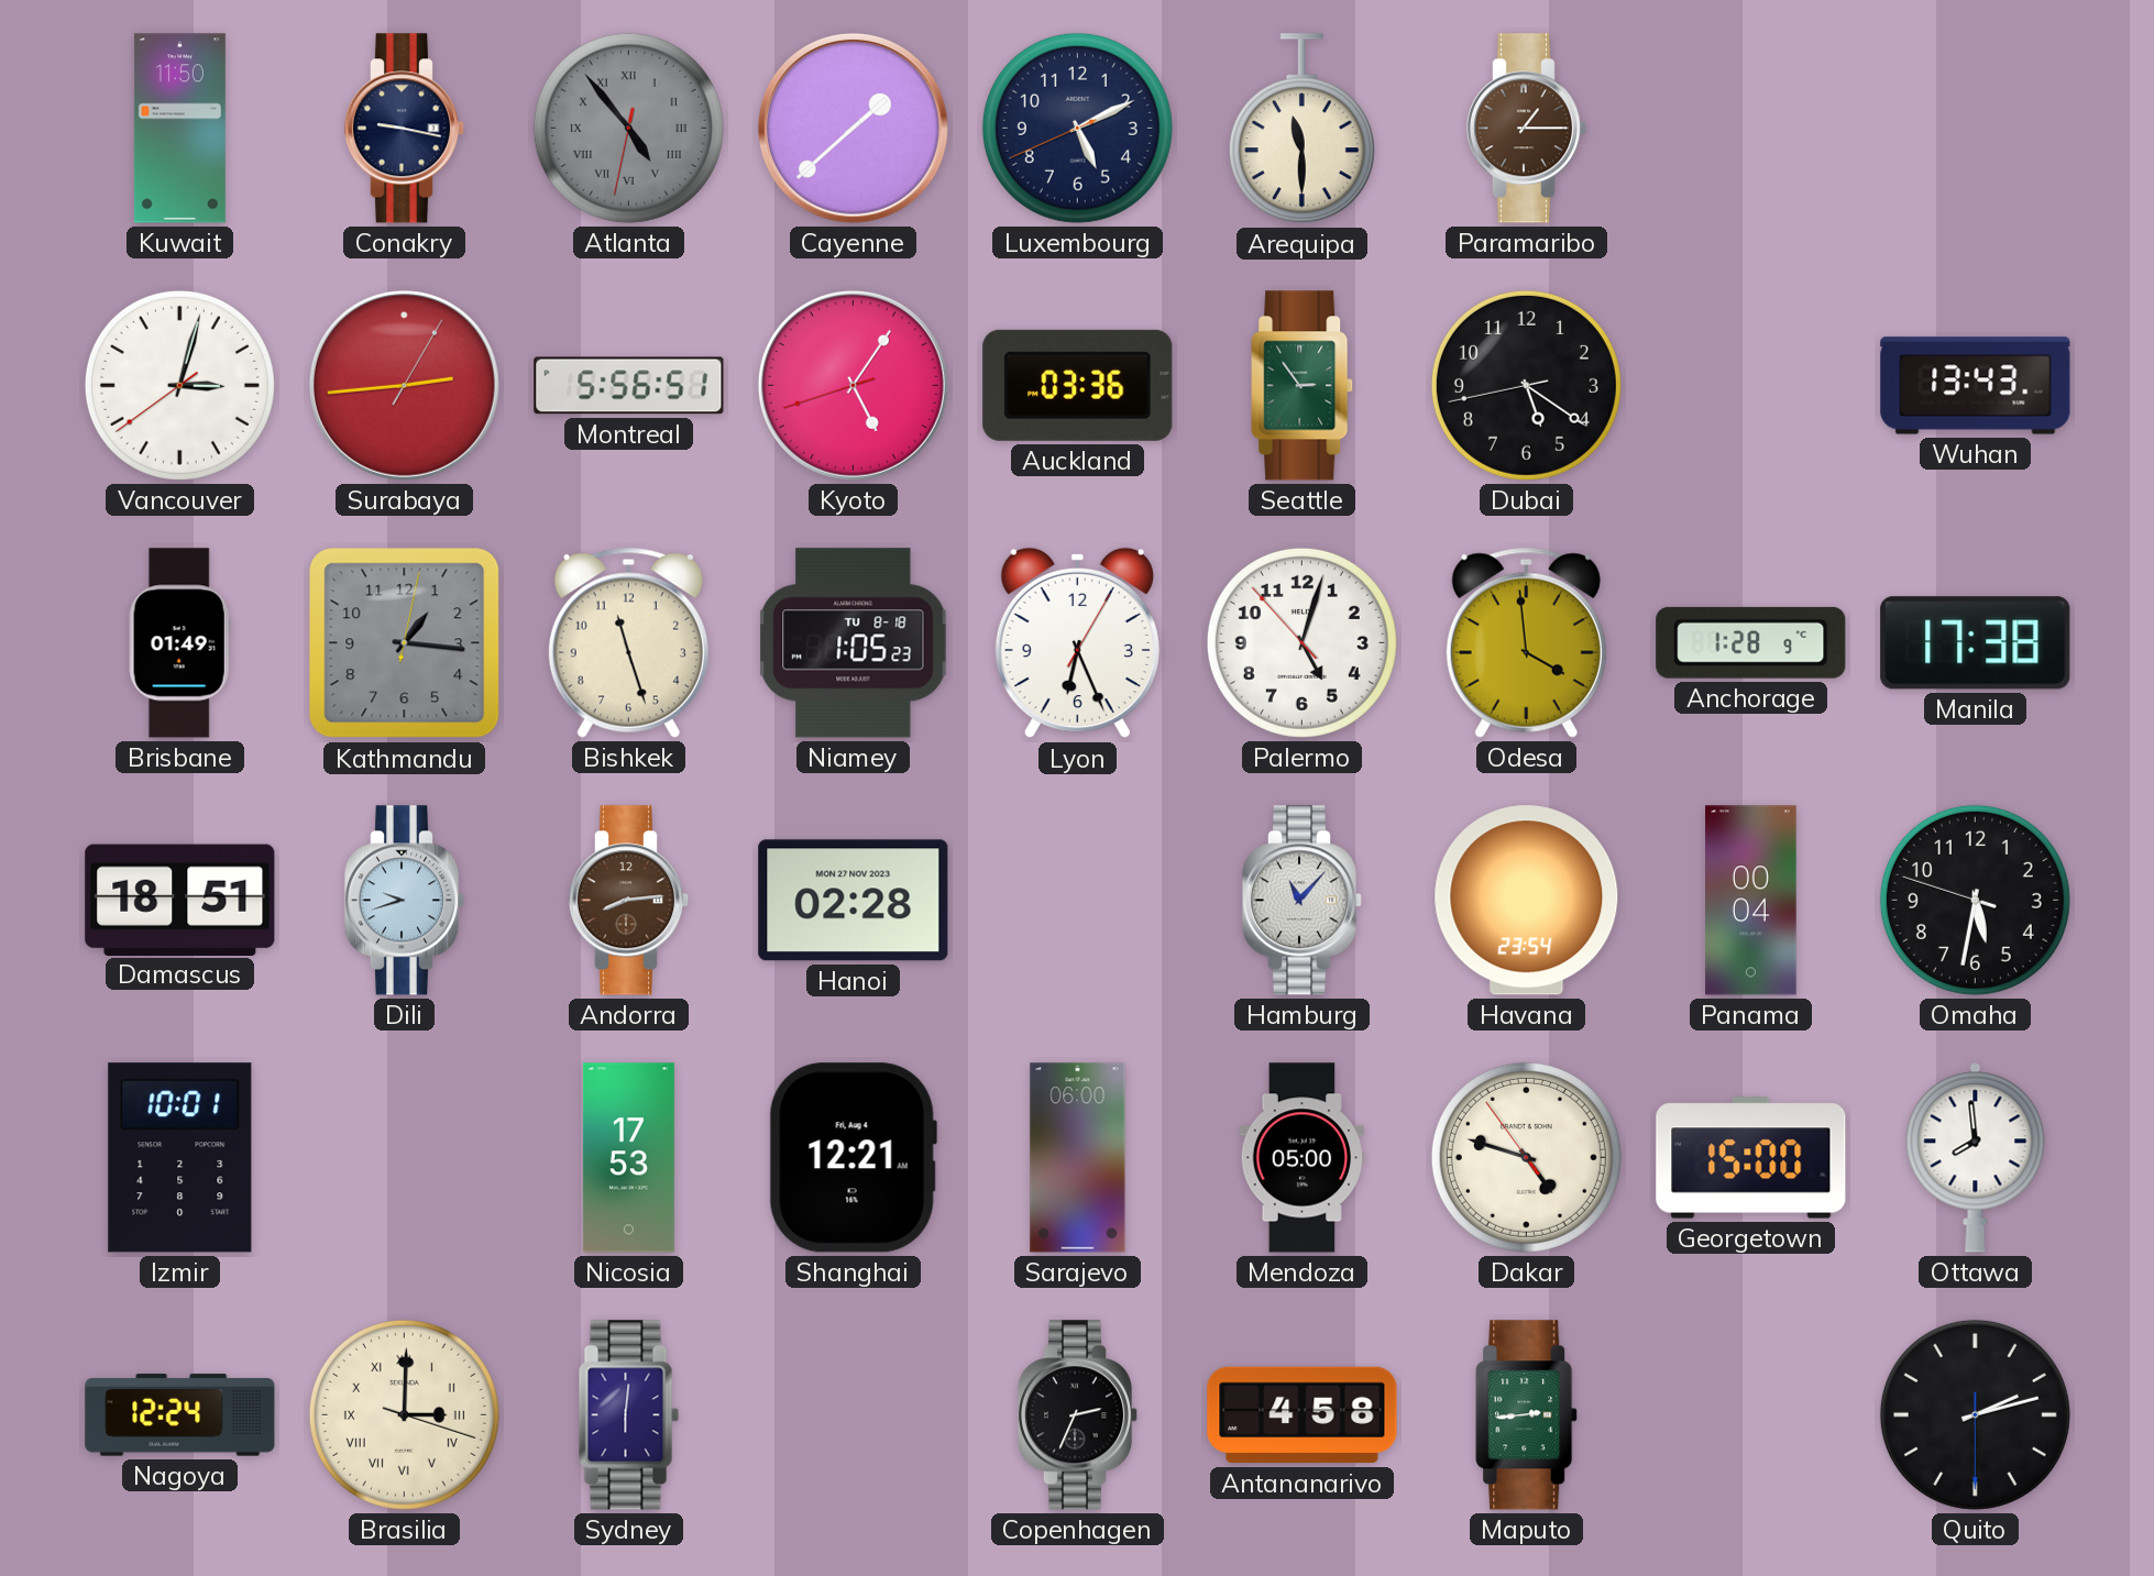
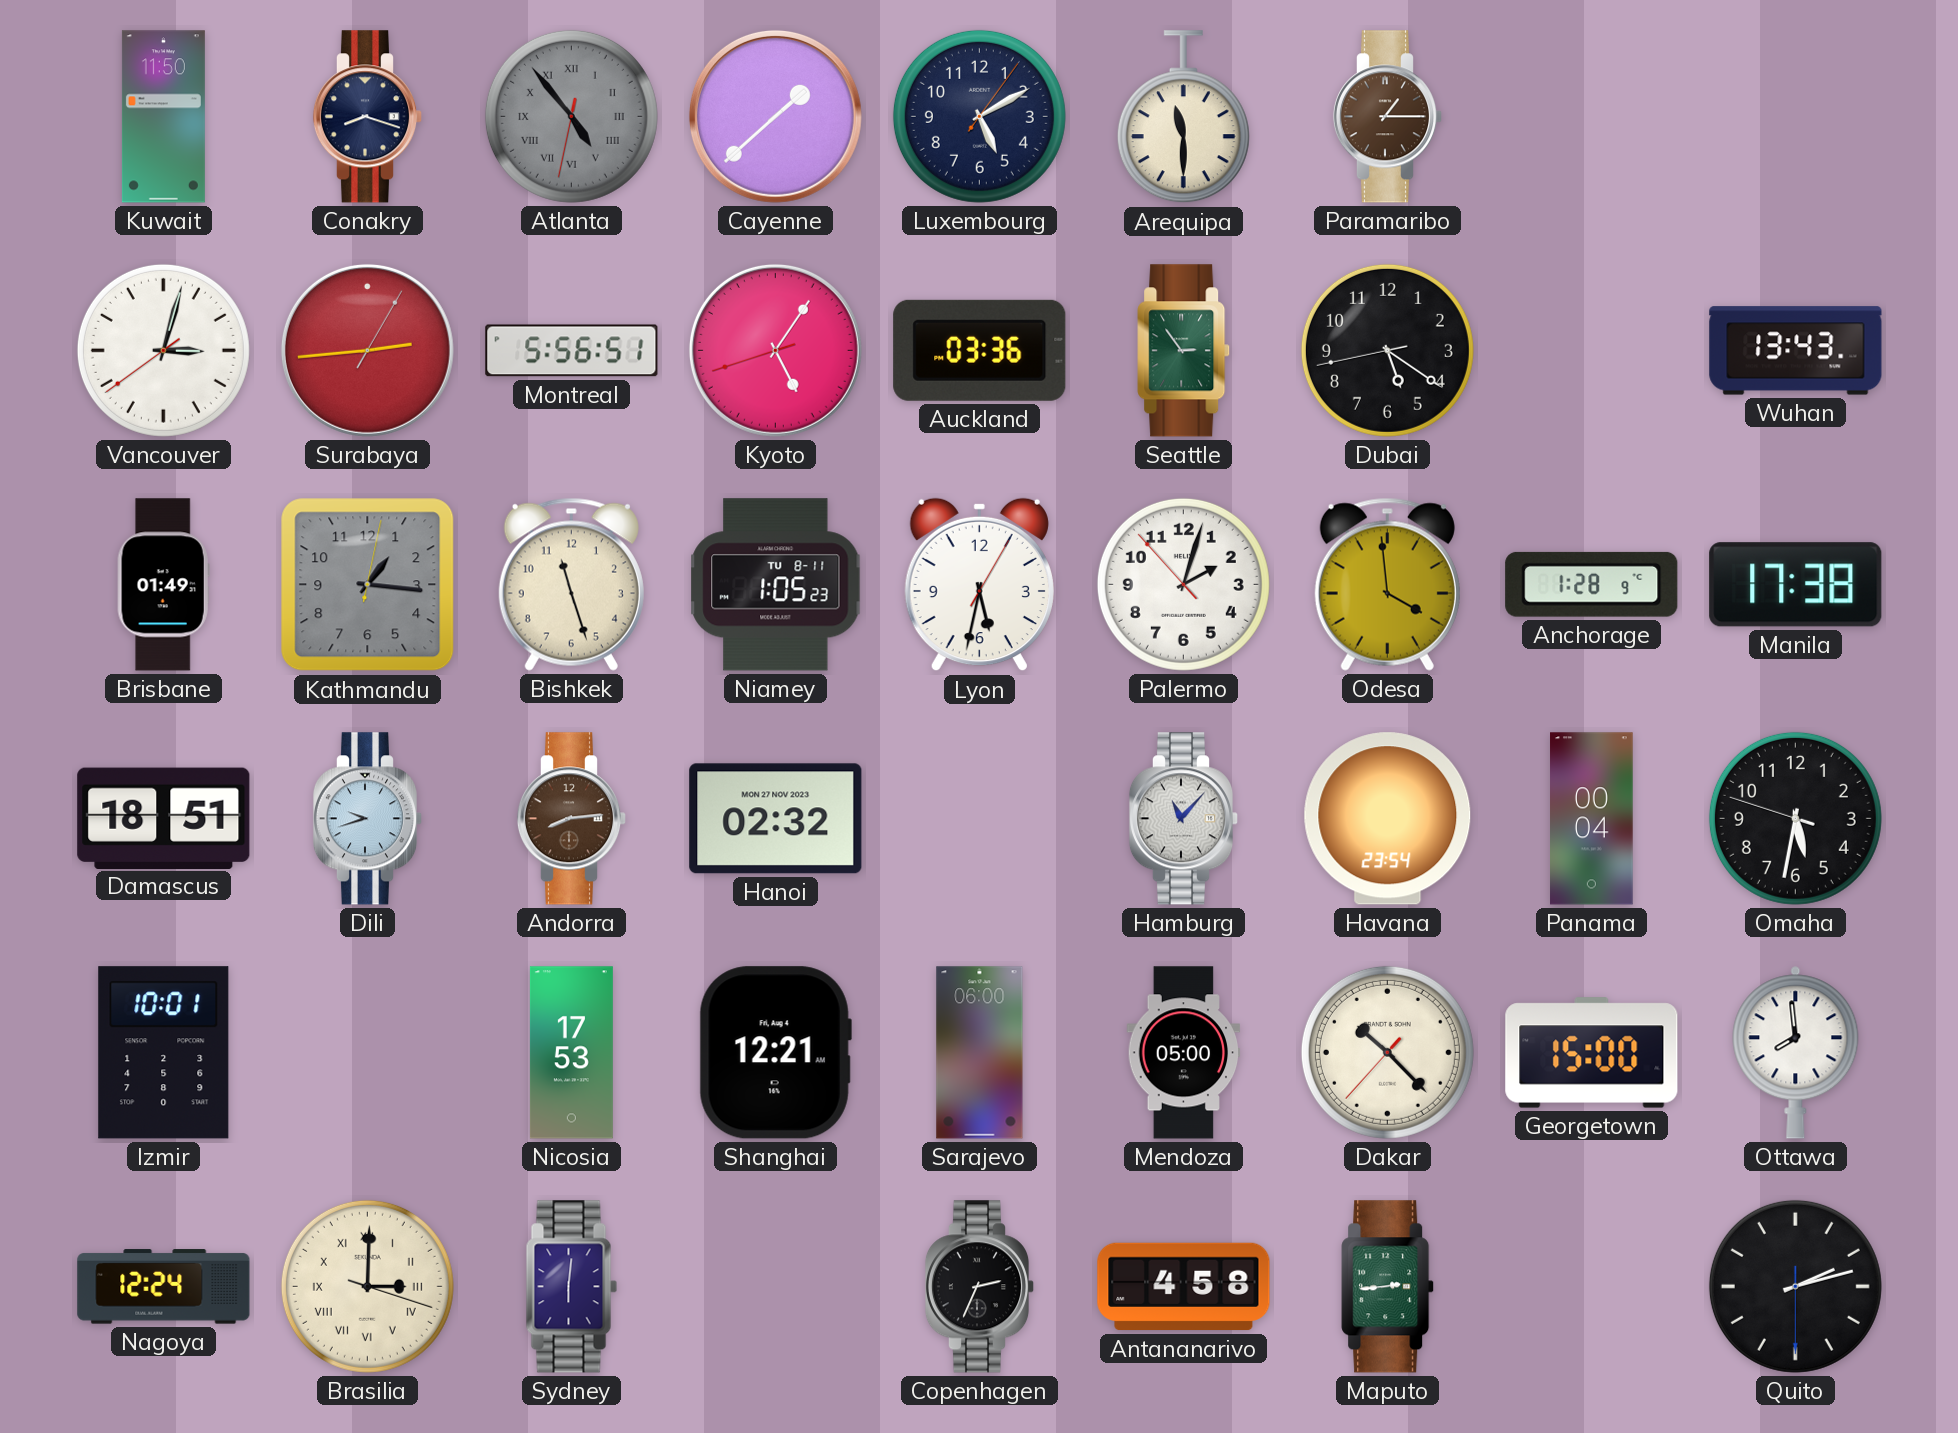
Conakry: 9:17 -> 8:18 (368, 117)
Luxembourg: 5:10:41 -> 5:10:06 (979, 116)
Niamey date: TU 8-18 -> TU 8-11 (776, 585)
Lyon: 6:26 -> 5:32 (979, 585)
Palermo: 5:02 -> 2:02 (1183, 584)
Hanoi: 02:28 -> 02:32 (776, 819)
Dakar: 4:47 -> 10:22 (1387, 1052)
